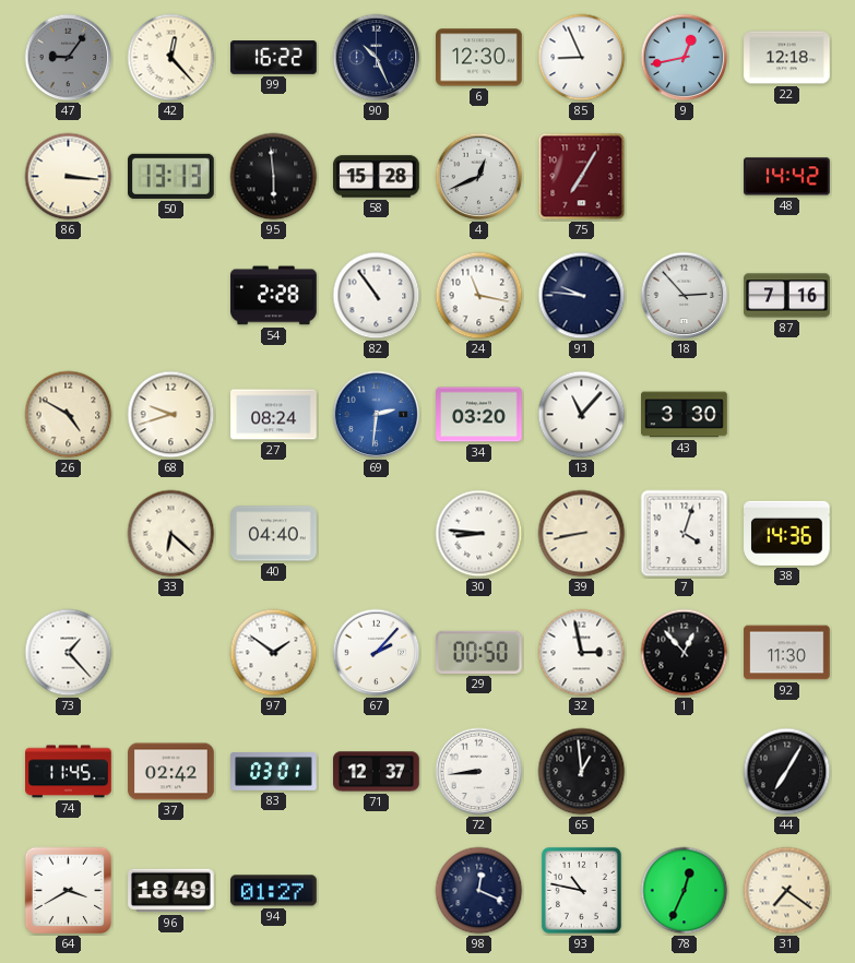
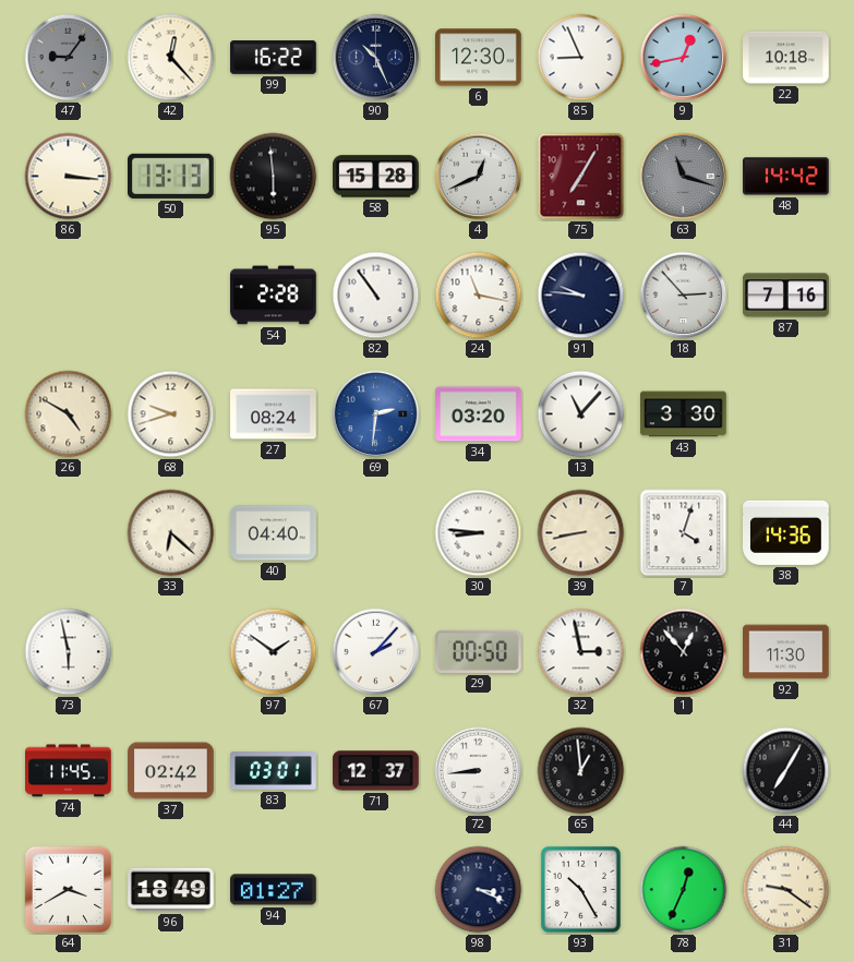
22: 12:18 -> 10:18 (786, 58)
63: none -> 11:18 (684, 177)
73: 1:23 -> 5:58 (69, 652)
98: 12:19 -> 3:19 (479, 890)
93: 10:47 -> 10:25 (580, 889)
31: 7:21 -> 9:21 (786, 890)
